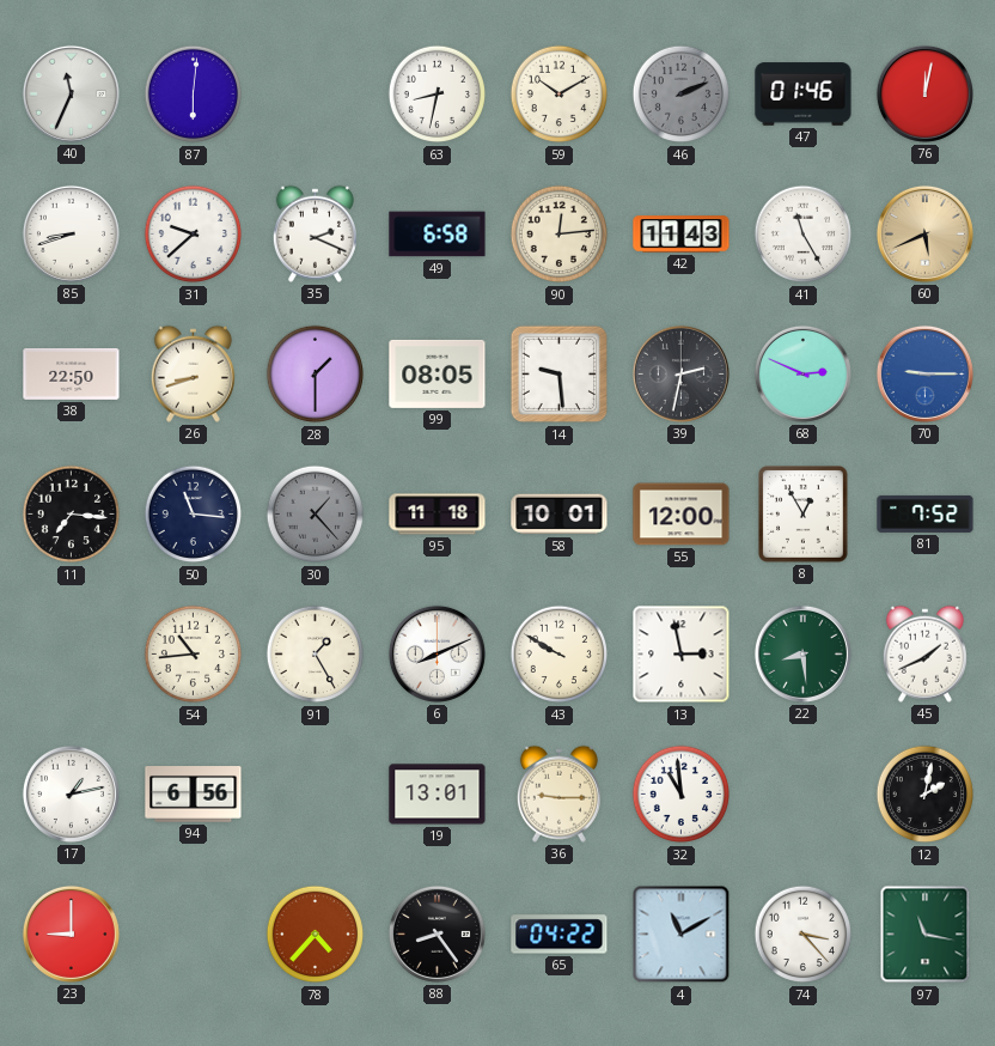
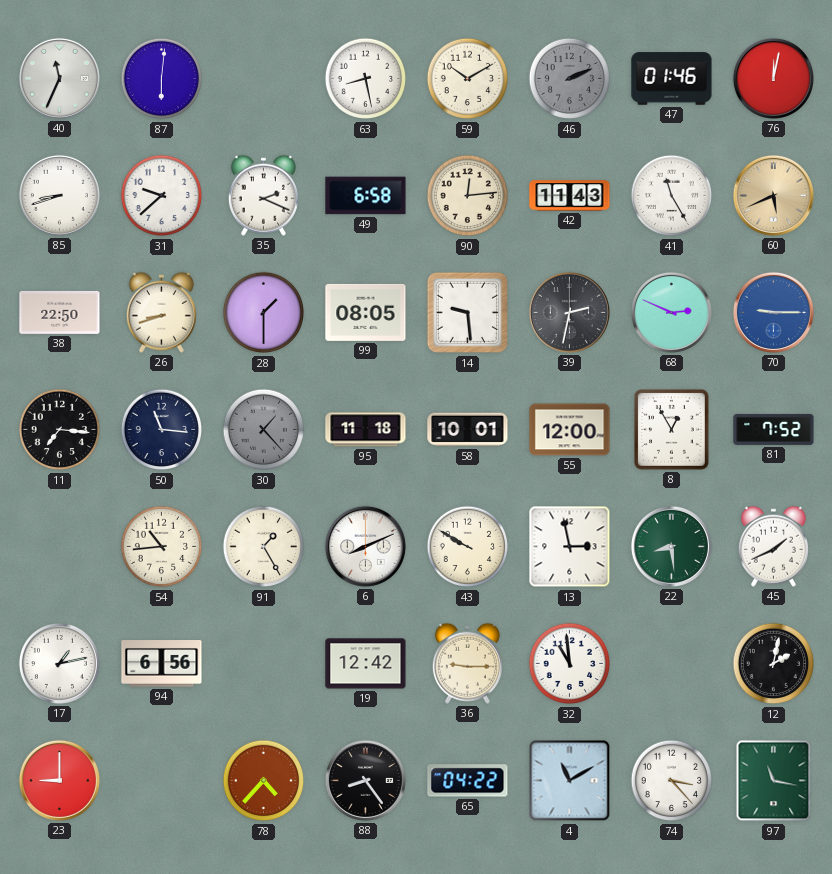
63: 8:32 -> 8:28 (366, 79)
19: 13:01 -> 12:42 (366, 664)
